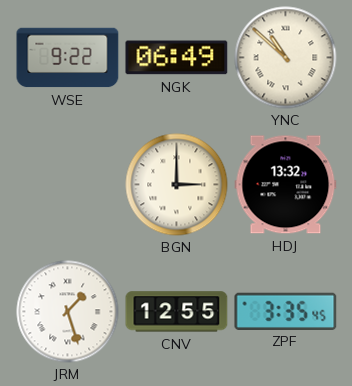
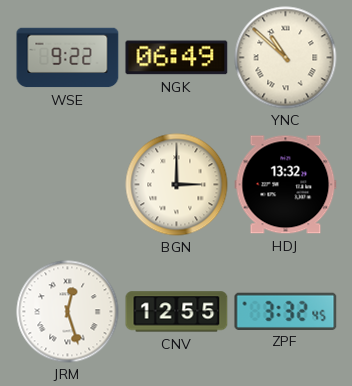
JRM: 1:27 -> 12:27 (68, 312)
ZPF: 3:35 -> 3:32 (286, 311)
